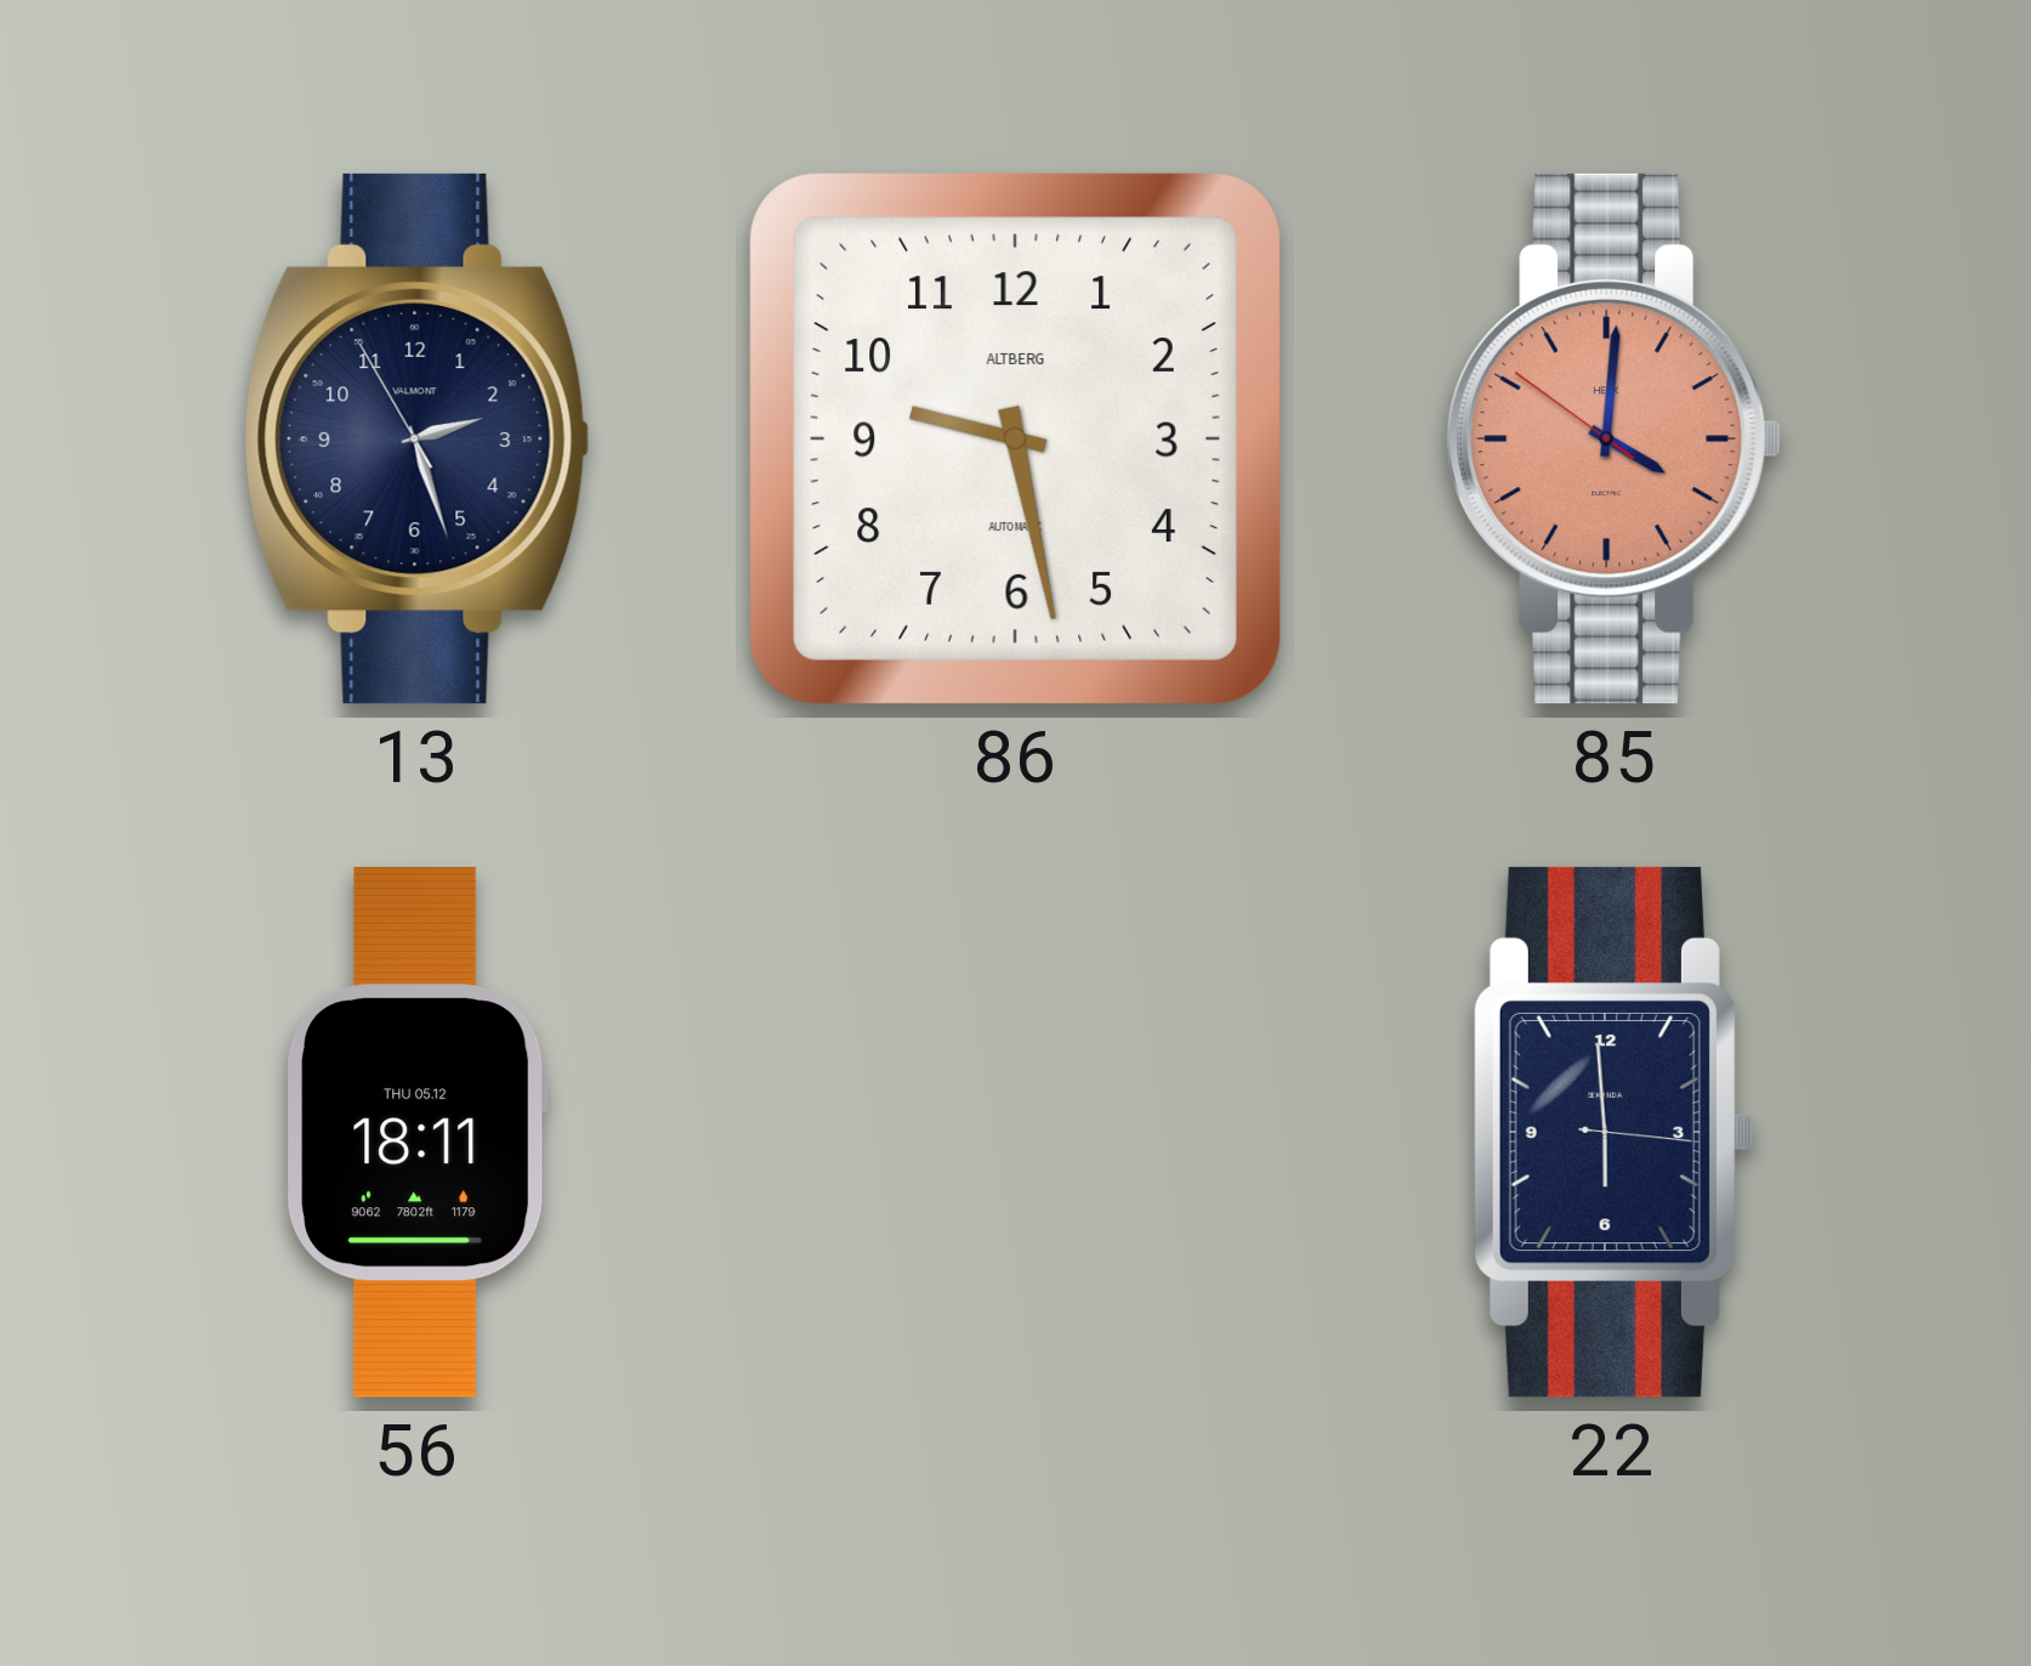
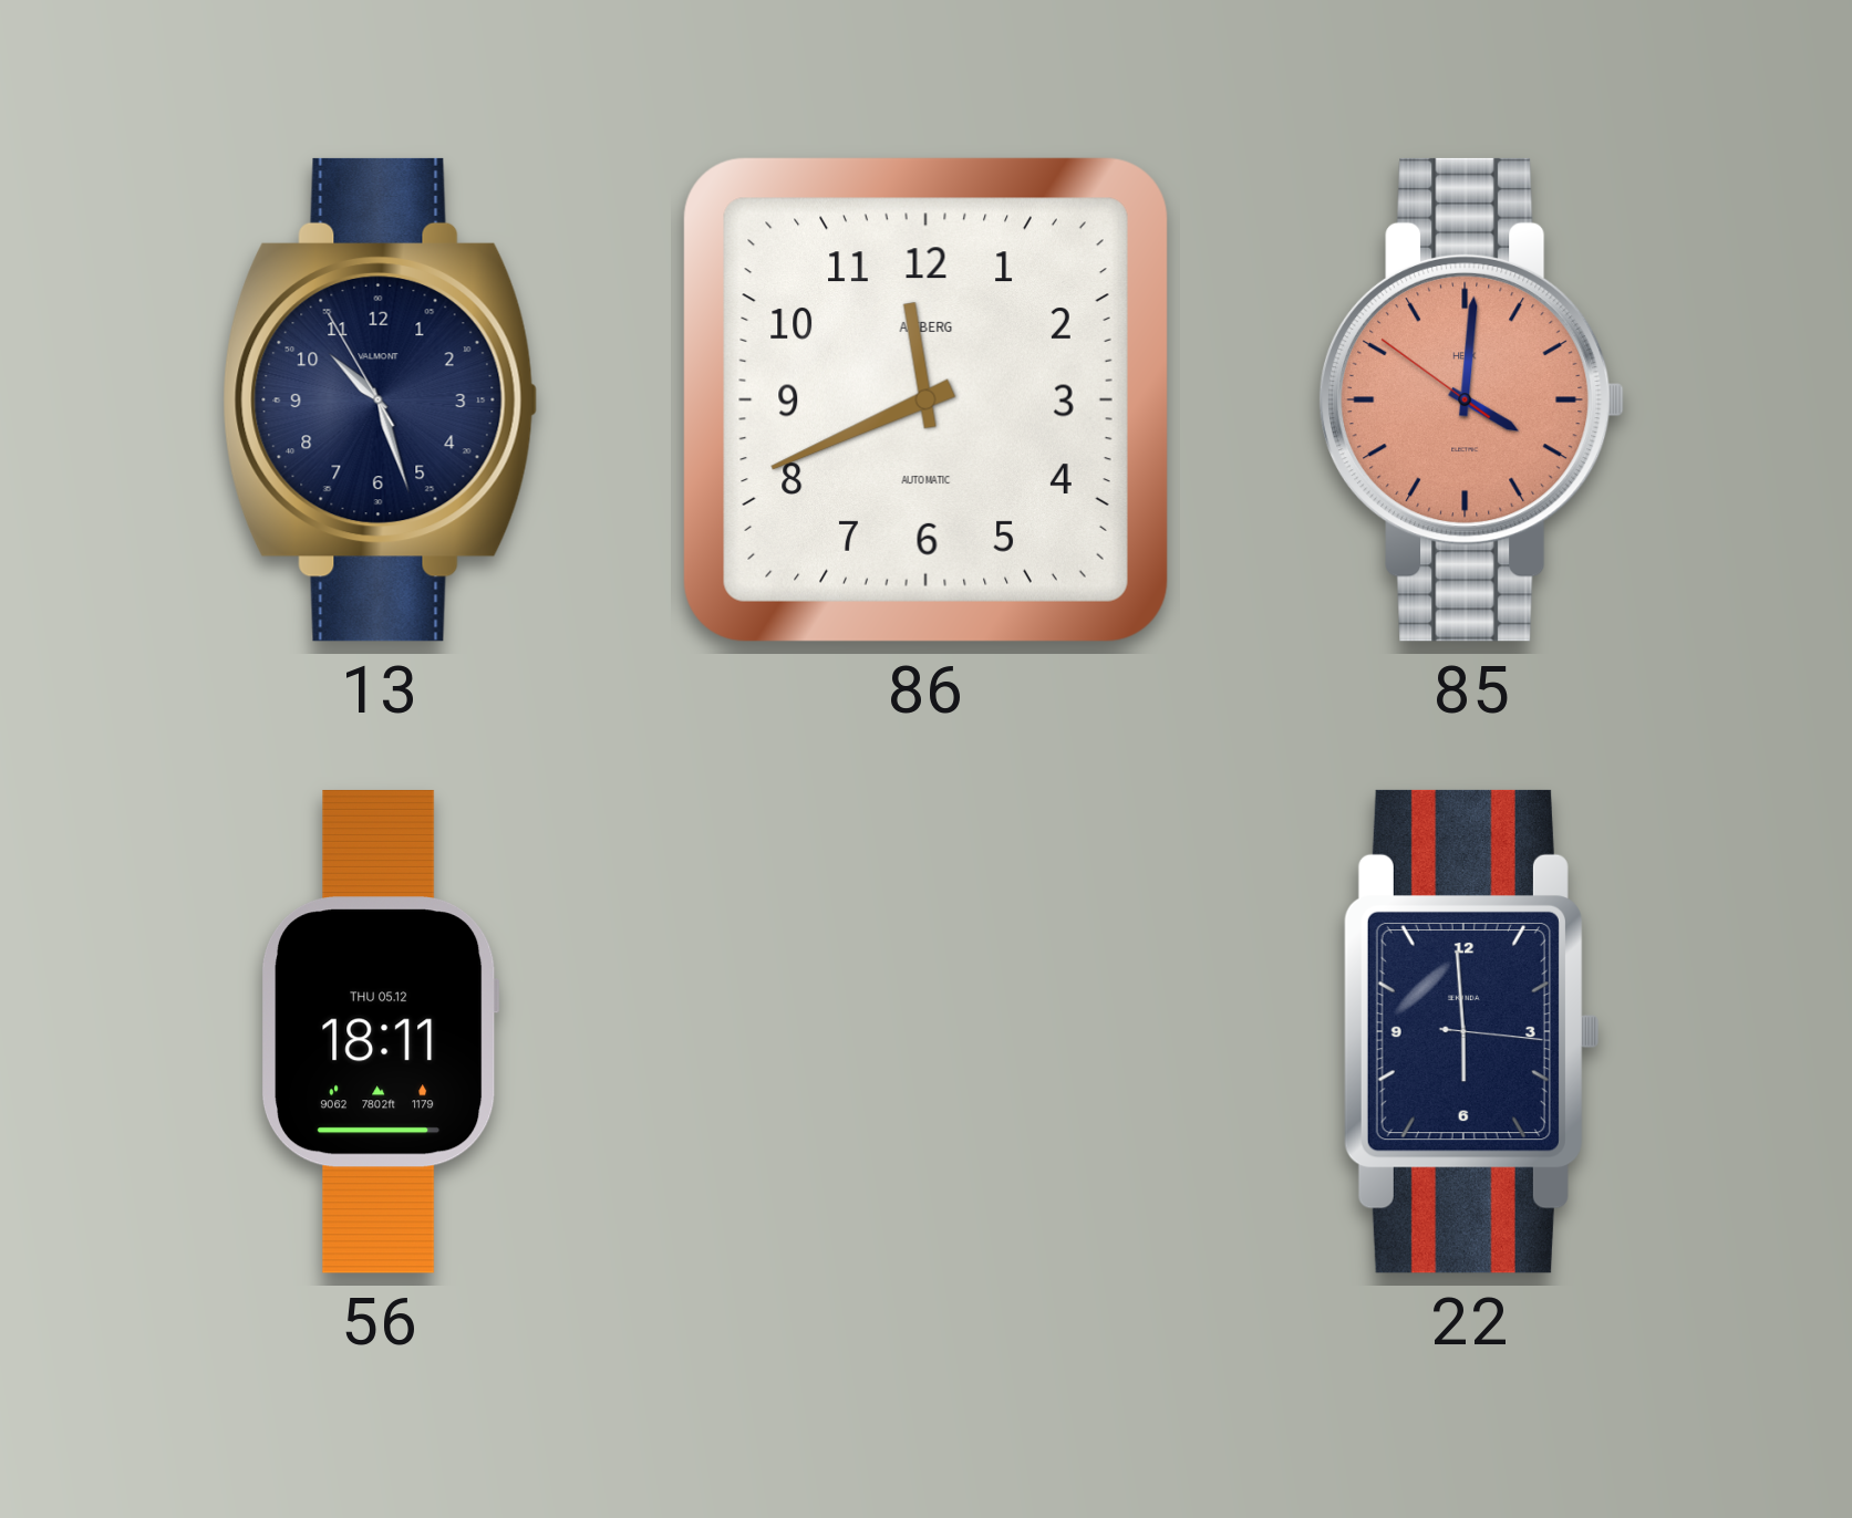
13: 2:26 -> 10:26 (381, 399)
86: 9:28 -> 11:41 (925, 399)
